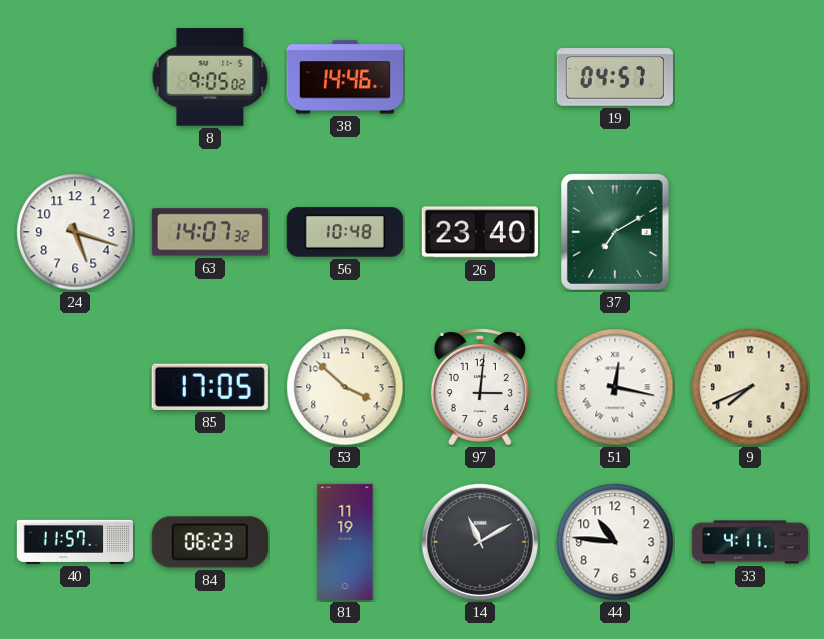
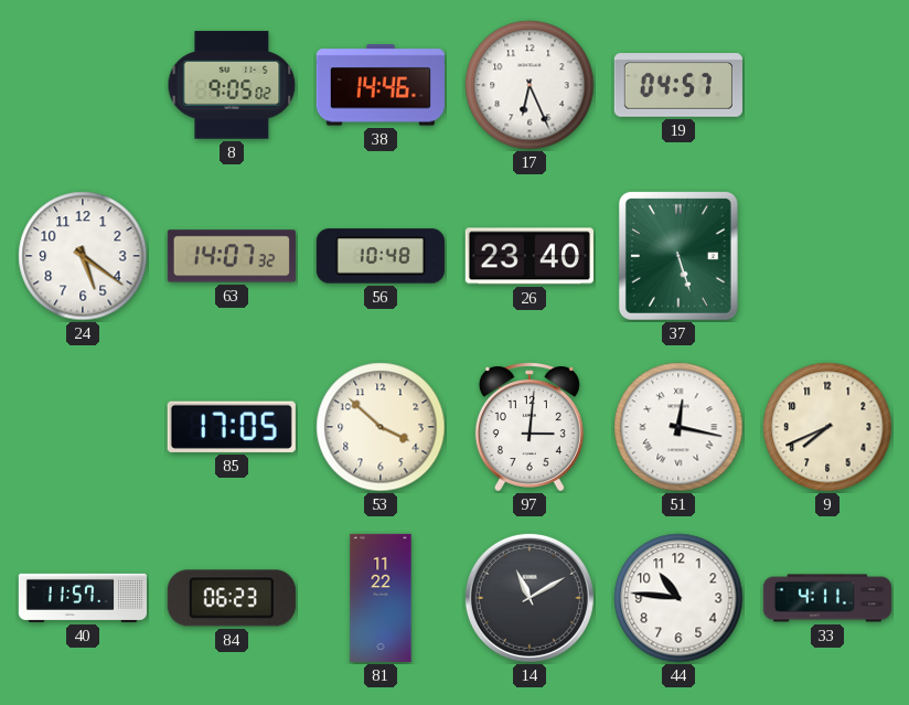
17: none -> 6:26 (530, 85)
24: 5:18 -> 5:21 (83, 256)
37: 7:10 -> 5:27 (678, 256)
81: 11:19 -> 11:22 (381, 598)
